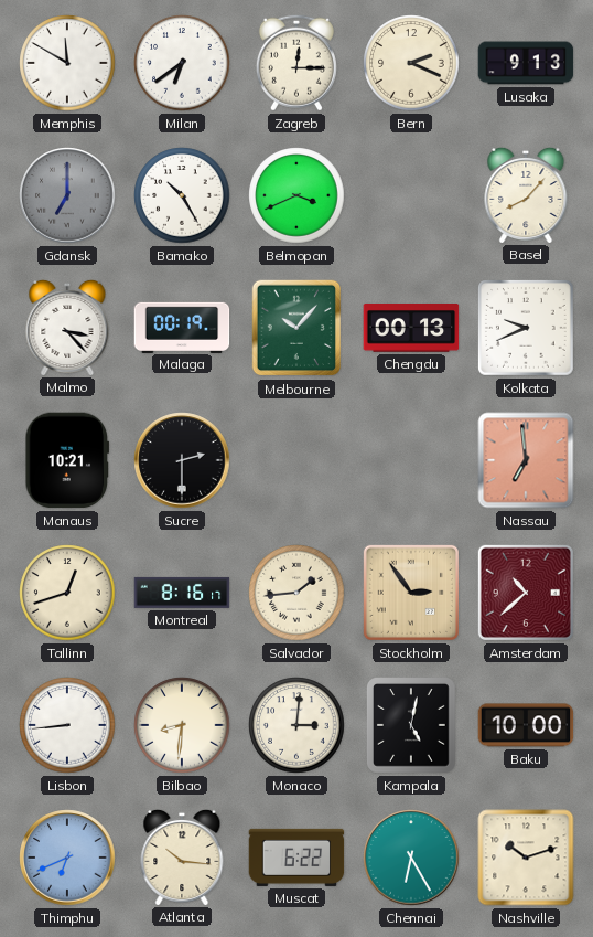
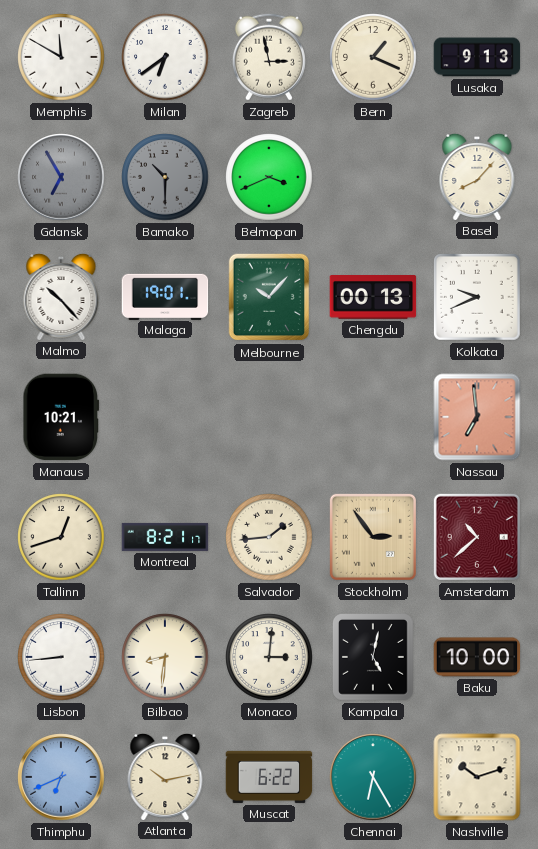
Zagreb: 12:15 -> 2:58 (269, 57)
Bern: 2:19 -> 1:19 (373, 57)
Gdansk: 7:00 -> 6:55 (61, 177)
Bamako: 10:25 -> 10:30 (165, 177)
Bamako dial: white -> grey (165, 177)
Malmo: 3:23 -> 10:23 (61, 296)
Malaga: 00:19 -> 19:01 (165, 296)
Sucre: 2:30 -> none (182, 460)
Montreal: 8:16 -> 8:21 (165, 537)
Atlanta: 10:16 -> 10:13 (165, 776)
